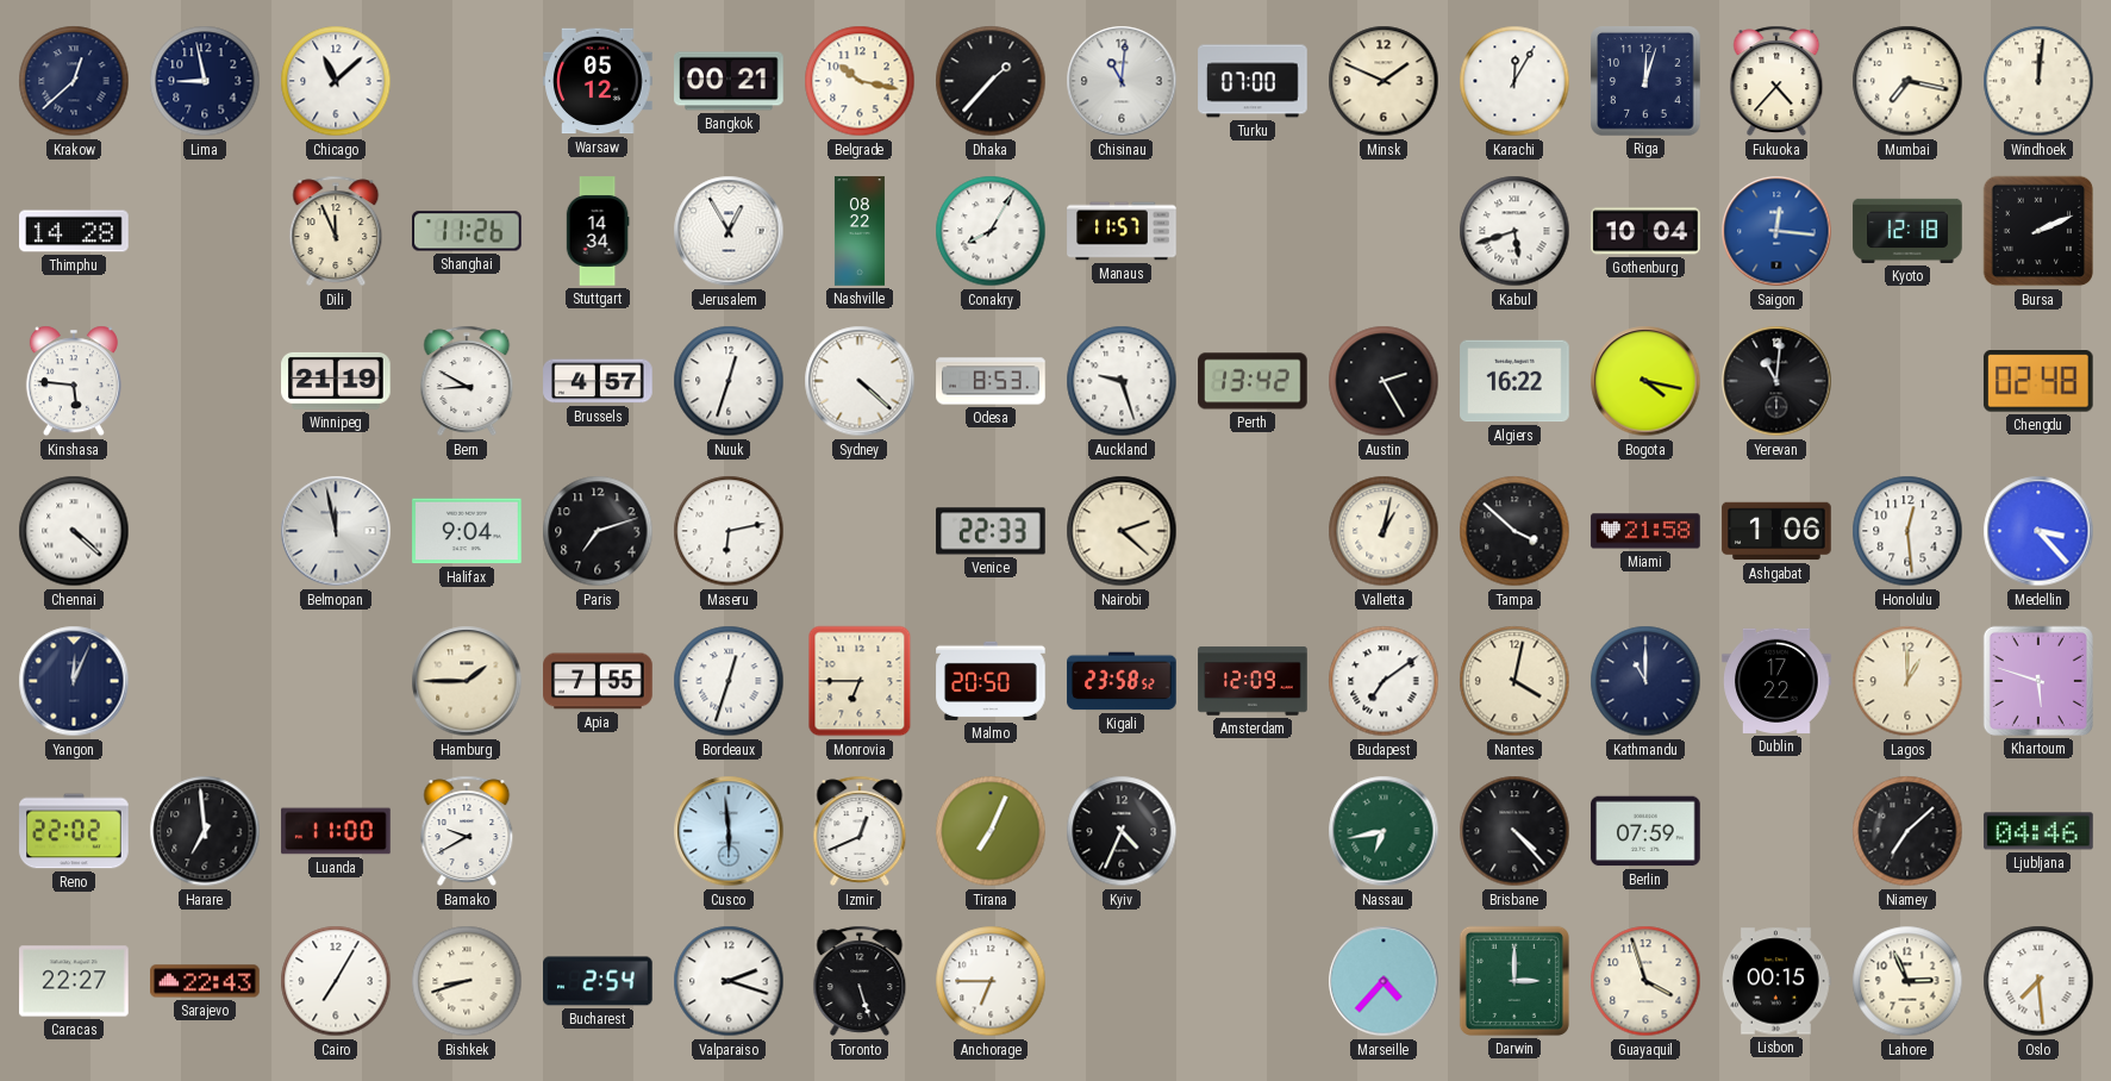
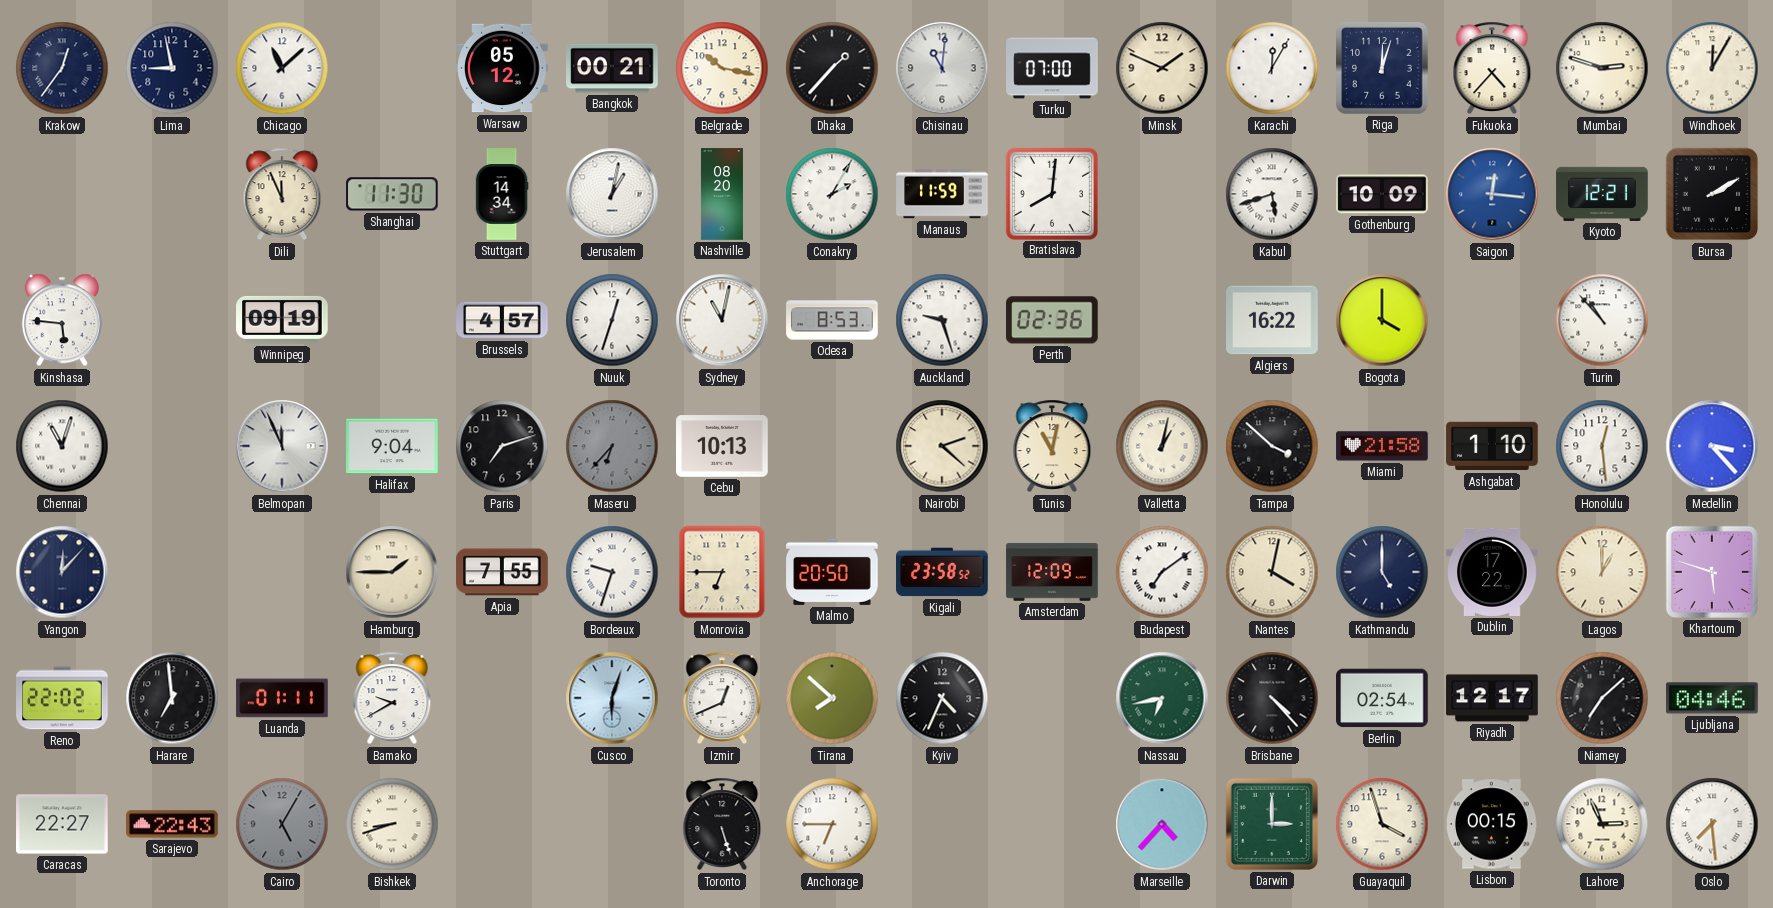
Krakow: 12:38 -> 12:36 (62, 68)
Mumbai: 7:17 -> 2:48 (1602, 68)
Windhoek: 12:01 -> 12:05 (1712, 68)
Thimphu: 14:28 -> none (74, 231)
Shanghai: 11:26 -> 11:30 (392, 194)
Jerusalem: 12:55 -> 1:02 (612, 194)
Nashville: 08:22 -> 08:20 (722, 194)
Conakry: 8:05 -> 2:05 (832, 194)
Manaus: 11:57 -> 11:59 (942, 194)
Bratislava: none -> 8:01 (1051, 193)
Gothenburg: 10:04 -> 10:09 (1382, 194)
Kyoto: 12:18 -> 12:21 (1602, 194)
Bursa: 2:11 -> 2:10 (1712, 194)
Winnipeg: 21:19 -> 09:19 (282, 320)
Bern: 8:50 -> none (467, 381)
Sydney: 4:22 -> 11:02 (722, 320)
Perth: 13:42 -> 02:36 (1052, 320)
Austin: 2:25 -> none (1384, 381)
Bogota: 4:17 -> 4:00 (1382, 320)
Yerevan: 11:01 -> none (1776, 381)
Turin: none -> 10:53 (1602, 320)
Chengdu: 02:48 -> none (2038, 382)
Chennai: 4:22 -> 11:03 (62, 446)
Belmopan: 11:58 -> 11:56 (282, 446)
Maseru: 6:13 -> 6:37 (612, 446)
Maseru dial: white -> grey (612, 446)
Cebu: none -> 10:13 (722, 446)
Venice: 22:33 -> none (991, 531)
Tunis: none -> 11:02 (1052, 446)
Ashgabat: 1:06 -> 1:10 (1492, 446)
Yangon: 12:04 -> 12:07 (62, 572)
Bordeaux: 12:33 -> 9:33 (612, 572)
Kathmandu: 11:00 -> 5:00 (1382, 572)
Luanda: 11:00 -> 01:11 (282, 698)
Cusco: 5:59 -> 6:03 (612, 698)
Tirana: 7:04 -> 7:52 (832, 698)
Berlin: 07:59 -> 02:54 (1382, 698)
Riyadh: none -> 12:17 (1492, 698)
Cairo: 7:05 -> 5:05 (282, 824)
Cairo dial: white -> grey (282, 824)
Bucharest: 2:54 -> none (598, 981)
Valparaiso: 2:18 -> none (729, 981)
